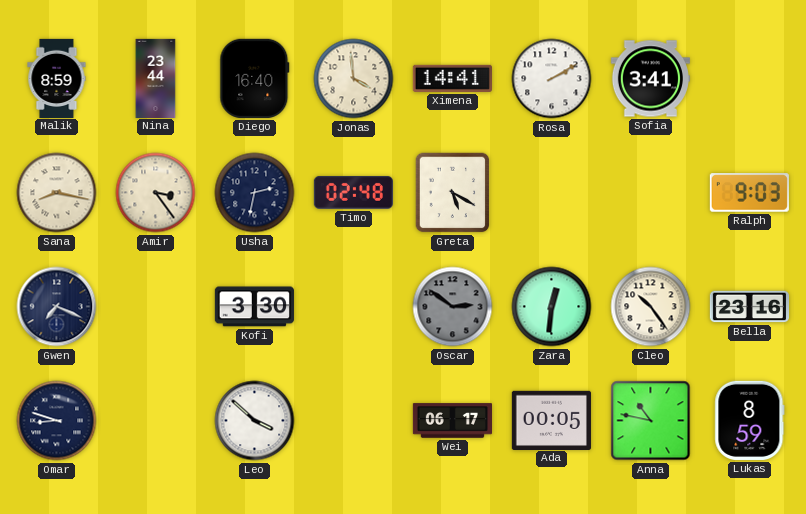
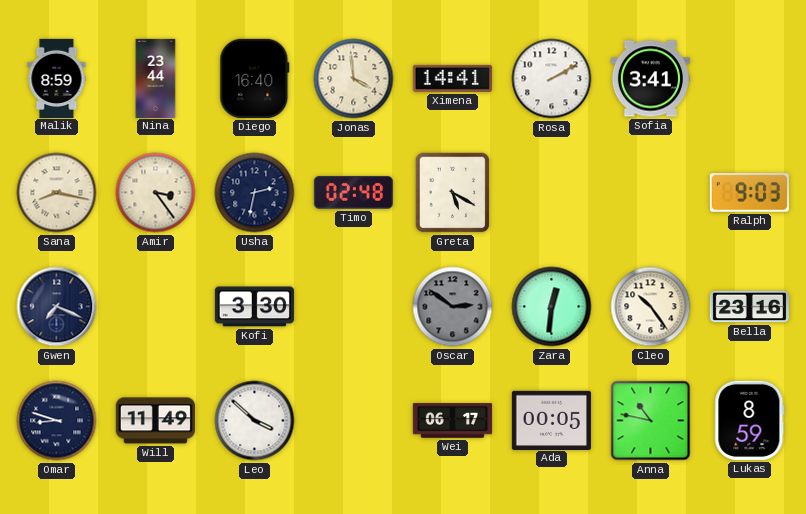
Will: none -> 11:49 (155, 421)
